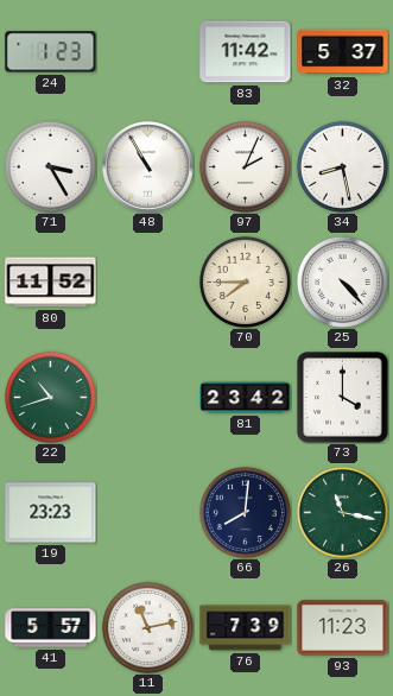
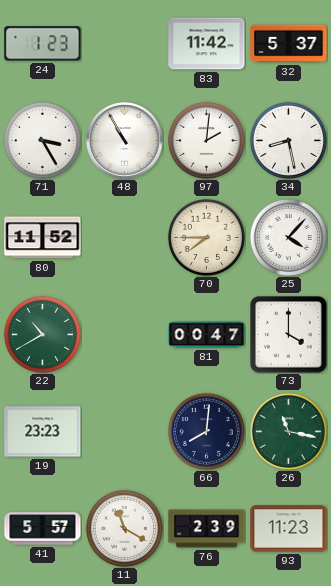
97: 2:04 -> 2:01 (206, 140)
25: 4:23 -> 4:07 (288, 237)
22: 10:42 -> 10:40 (42, 334)
81: 23:42 -> 00:47 (207, 335)
11: 11:13 -> 11:20 (124, 528)
76: 7:39 -> 2:39 (207, 529)
